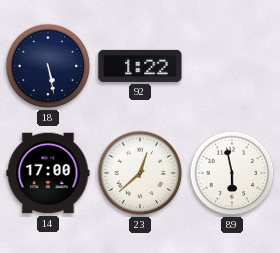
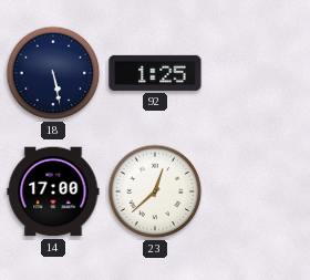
92: 1:22 -> 1:25 (155, 73)
89: 5:58 -> none (232, 173)
